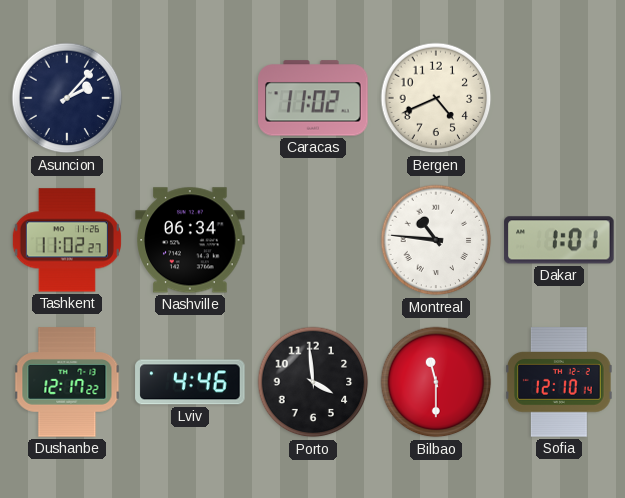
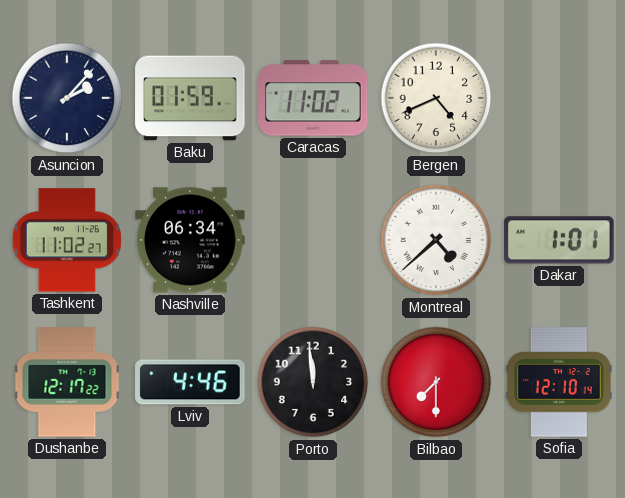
Baku: none -> 01:59 (190, 98)
Montreal: 10:46 -> 4:38 (436, 240)
Porto: 3:59 -> 11:59 (313, 382)
Bilbao: 11:30 -> 7:30 (436, 382)
